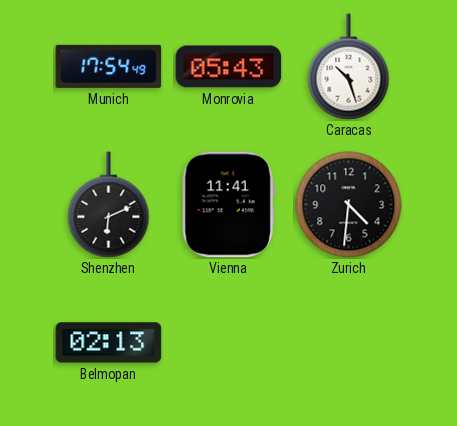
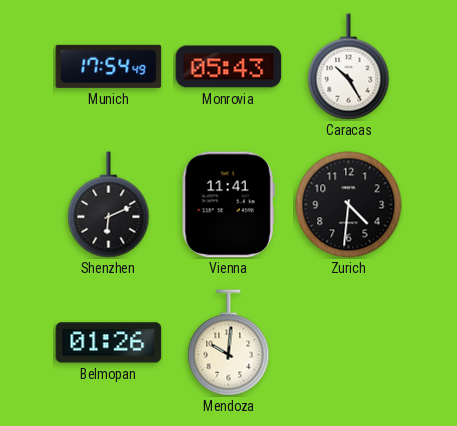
Caracas: 10:27 -> 10:25 (349, 67)
Belmopan: 02:13 -> 01:26 (109, 343)
Mendoza: none -> 10:01 (229, 343)
